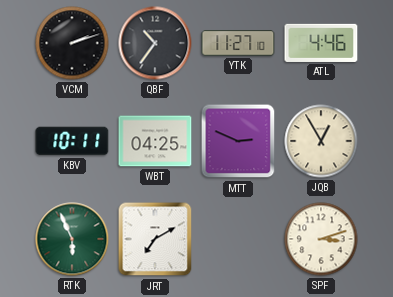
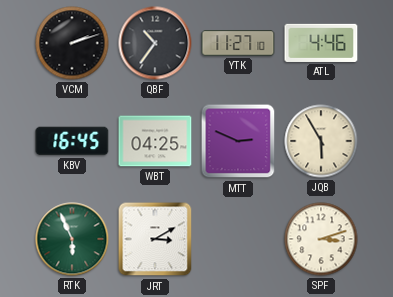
KBV: 10:11 -> 16:45 (72, 141)
JQB: 12:55 -> 5:55 (321, 141)
JRT: 7:10 -> 3:10 (155, 239)
